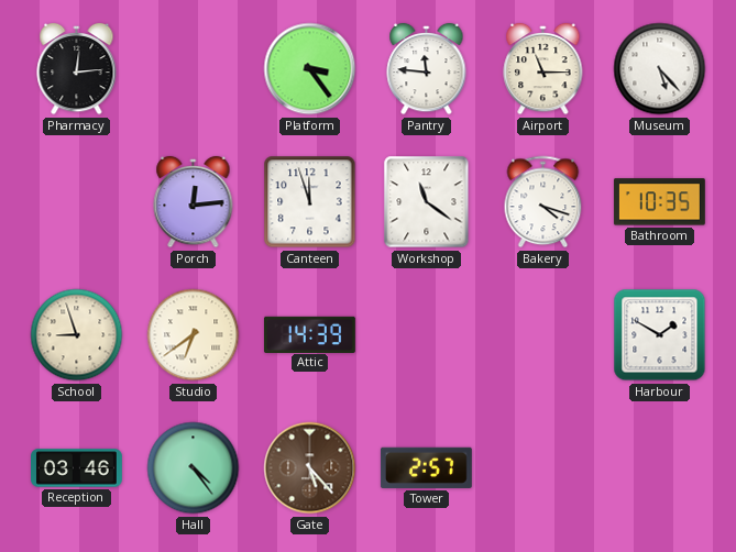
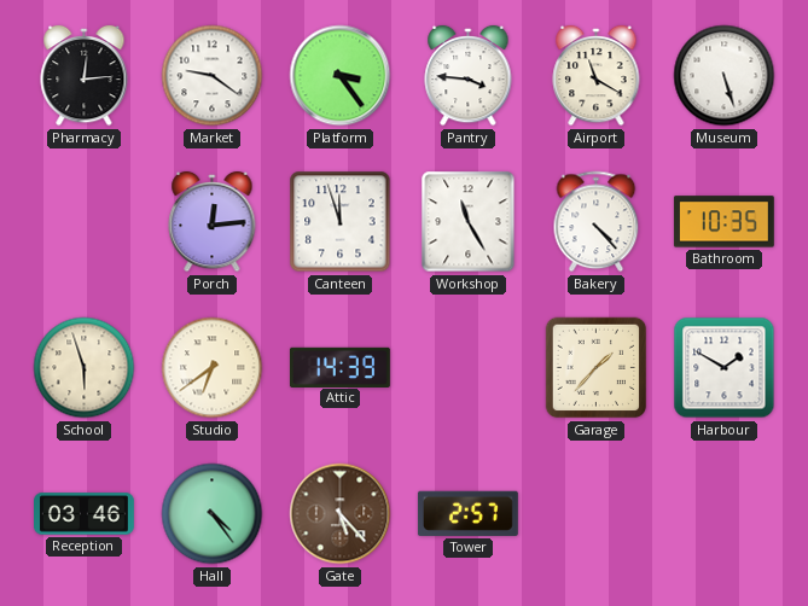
Market: none -> 9:21 (213, 76)
Pantry: 11:46 -> 3:46 (469, 76)
Airport: 11:15 -> 11:20 (597, 76)
Museum: 5:23 -> 5:27 (725, 76)
Workshop: 11:21 -> 11:25 (469, 222)
Bakery: 4:18 -> 4:23 (597, 222)
School: 8:57 -> 5:57 (85, 368)
Garage: none -> 1:37 (597, 368)
